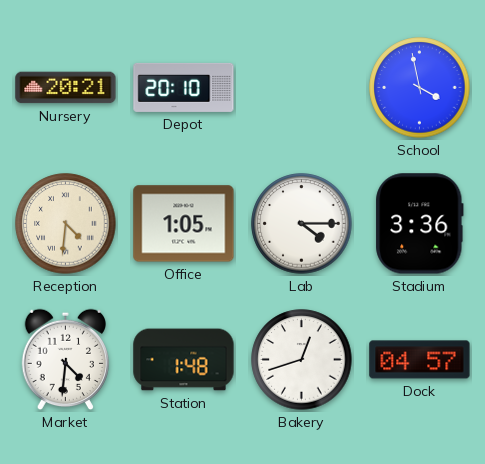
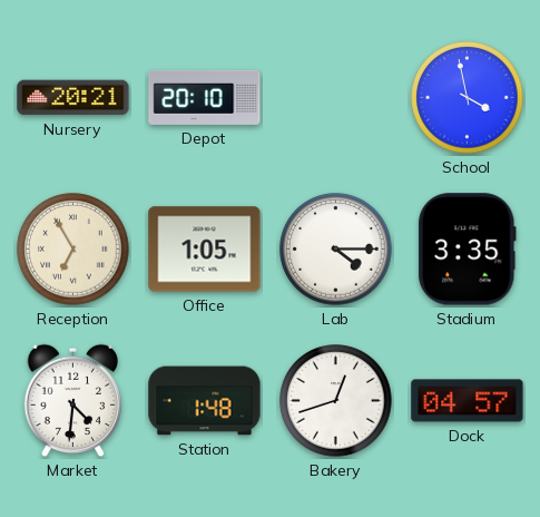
Reception: 4:31 -> 6:55 (73, 250)
Stadium: 3:36 -> 3:35 (468, 250)
